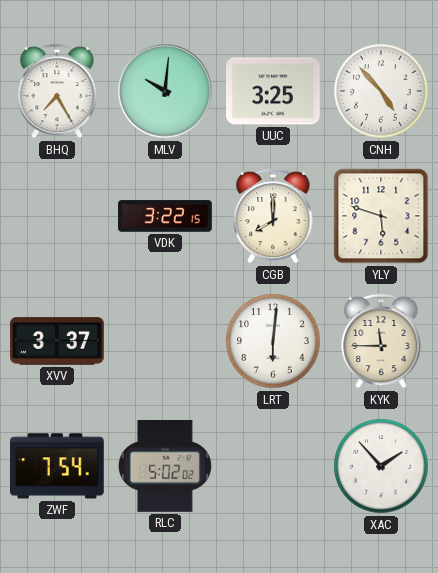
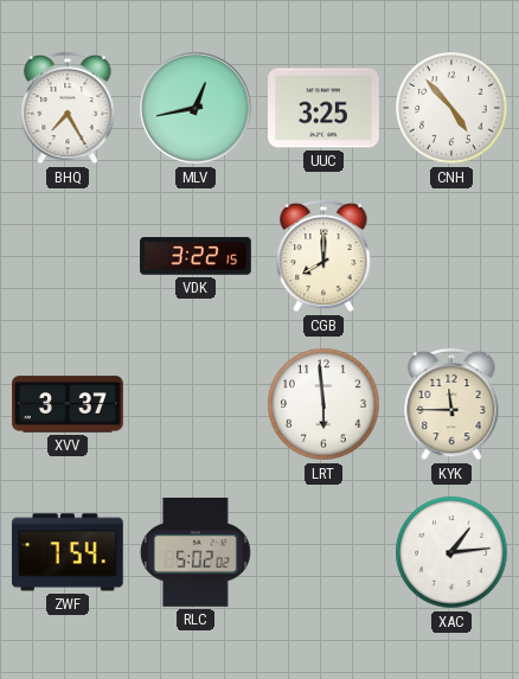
MLV: 10:01 -> 12:43 (196, 108)
YLY: 5:48 -> none (381, 216)
LRT: 6:01 -> 5:59 (323, 404)
XAC: 1:53 -> 1:14 (451, 552)
